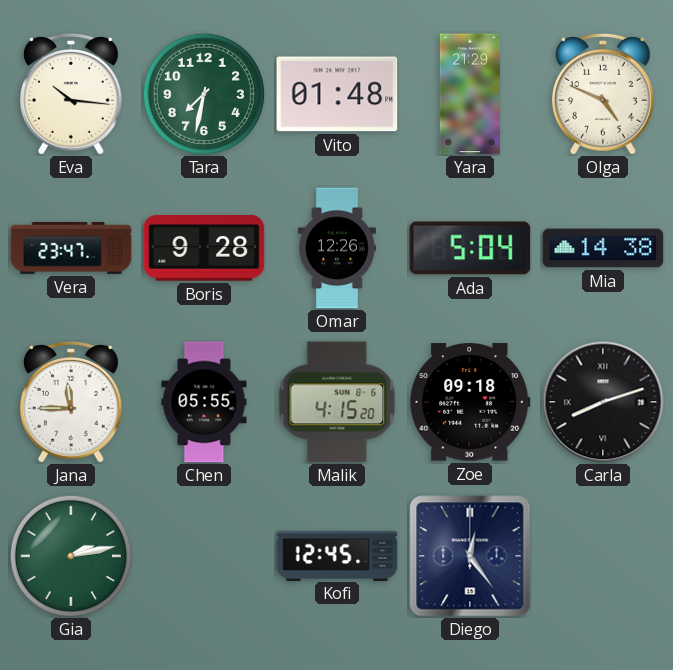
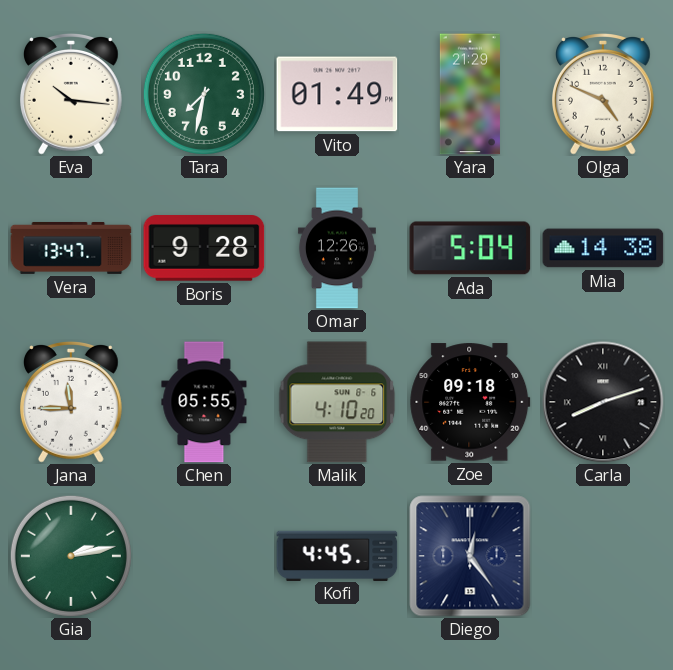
Vito: 01:48 -> 01:49 (337, 94)
Vera: 23:47 -> 13:47 (71, 248)
Malik: 4:15 -> 4:10 (337, 402)
Kofi: 12:45 -> 4:45 (337, 555)
